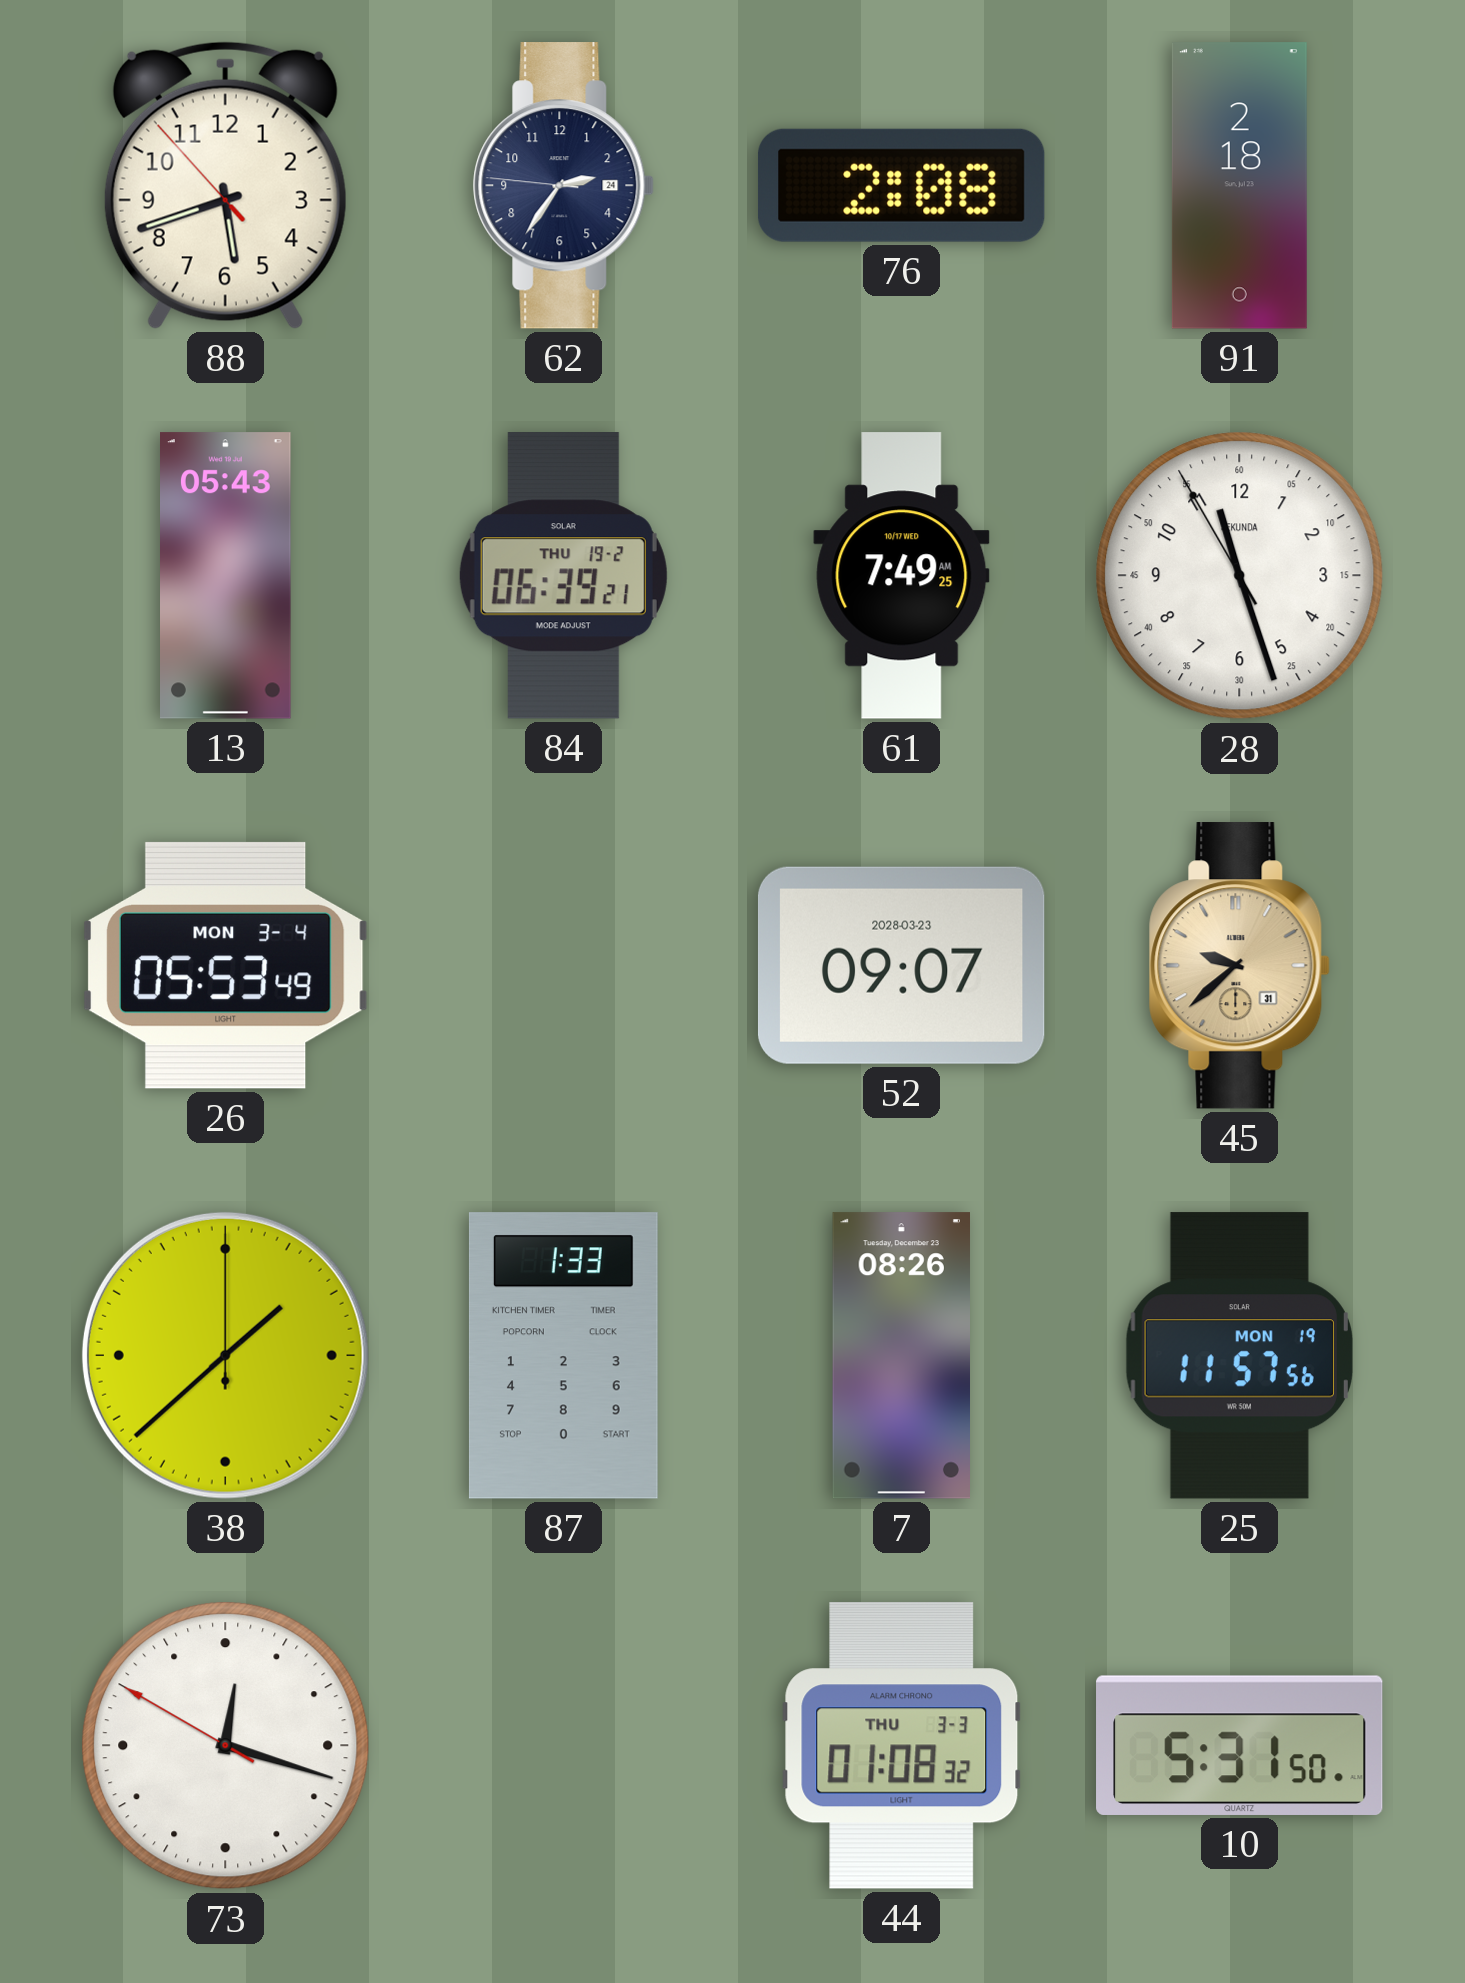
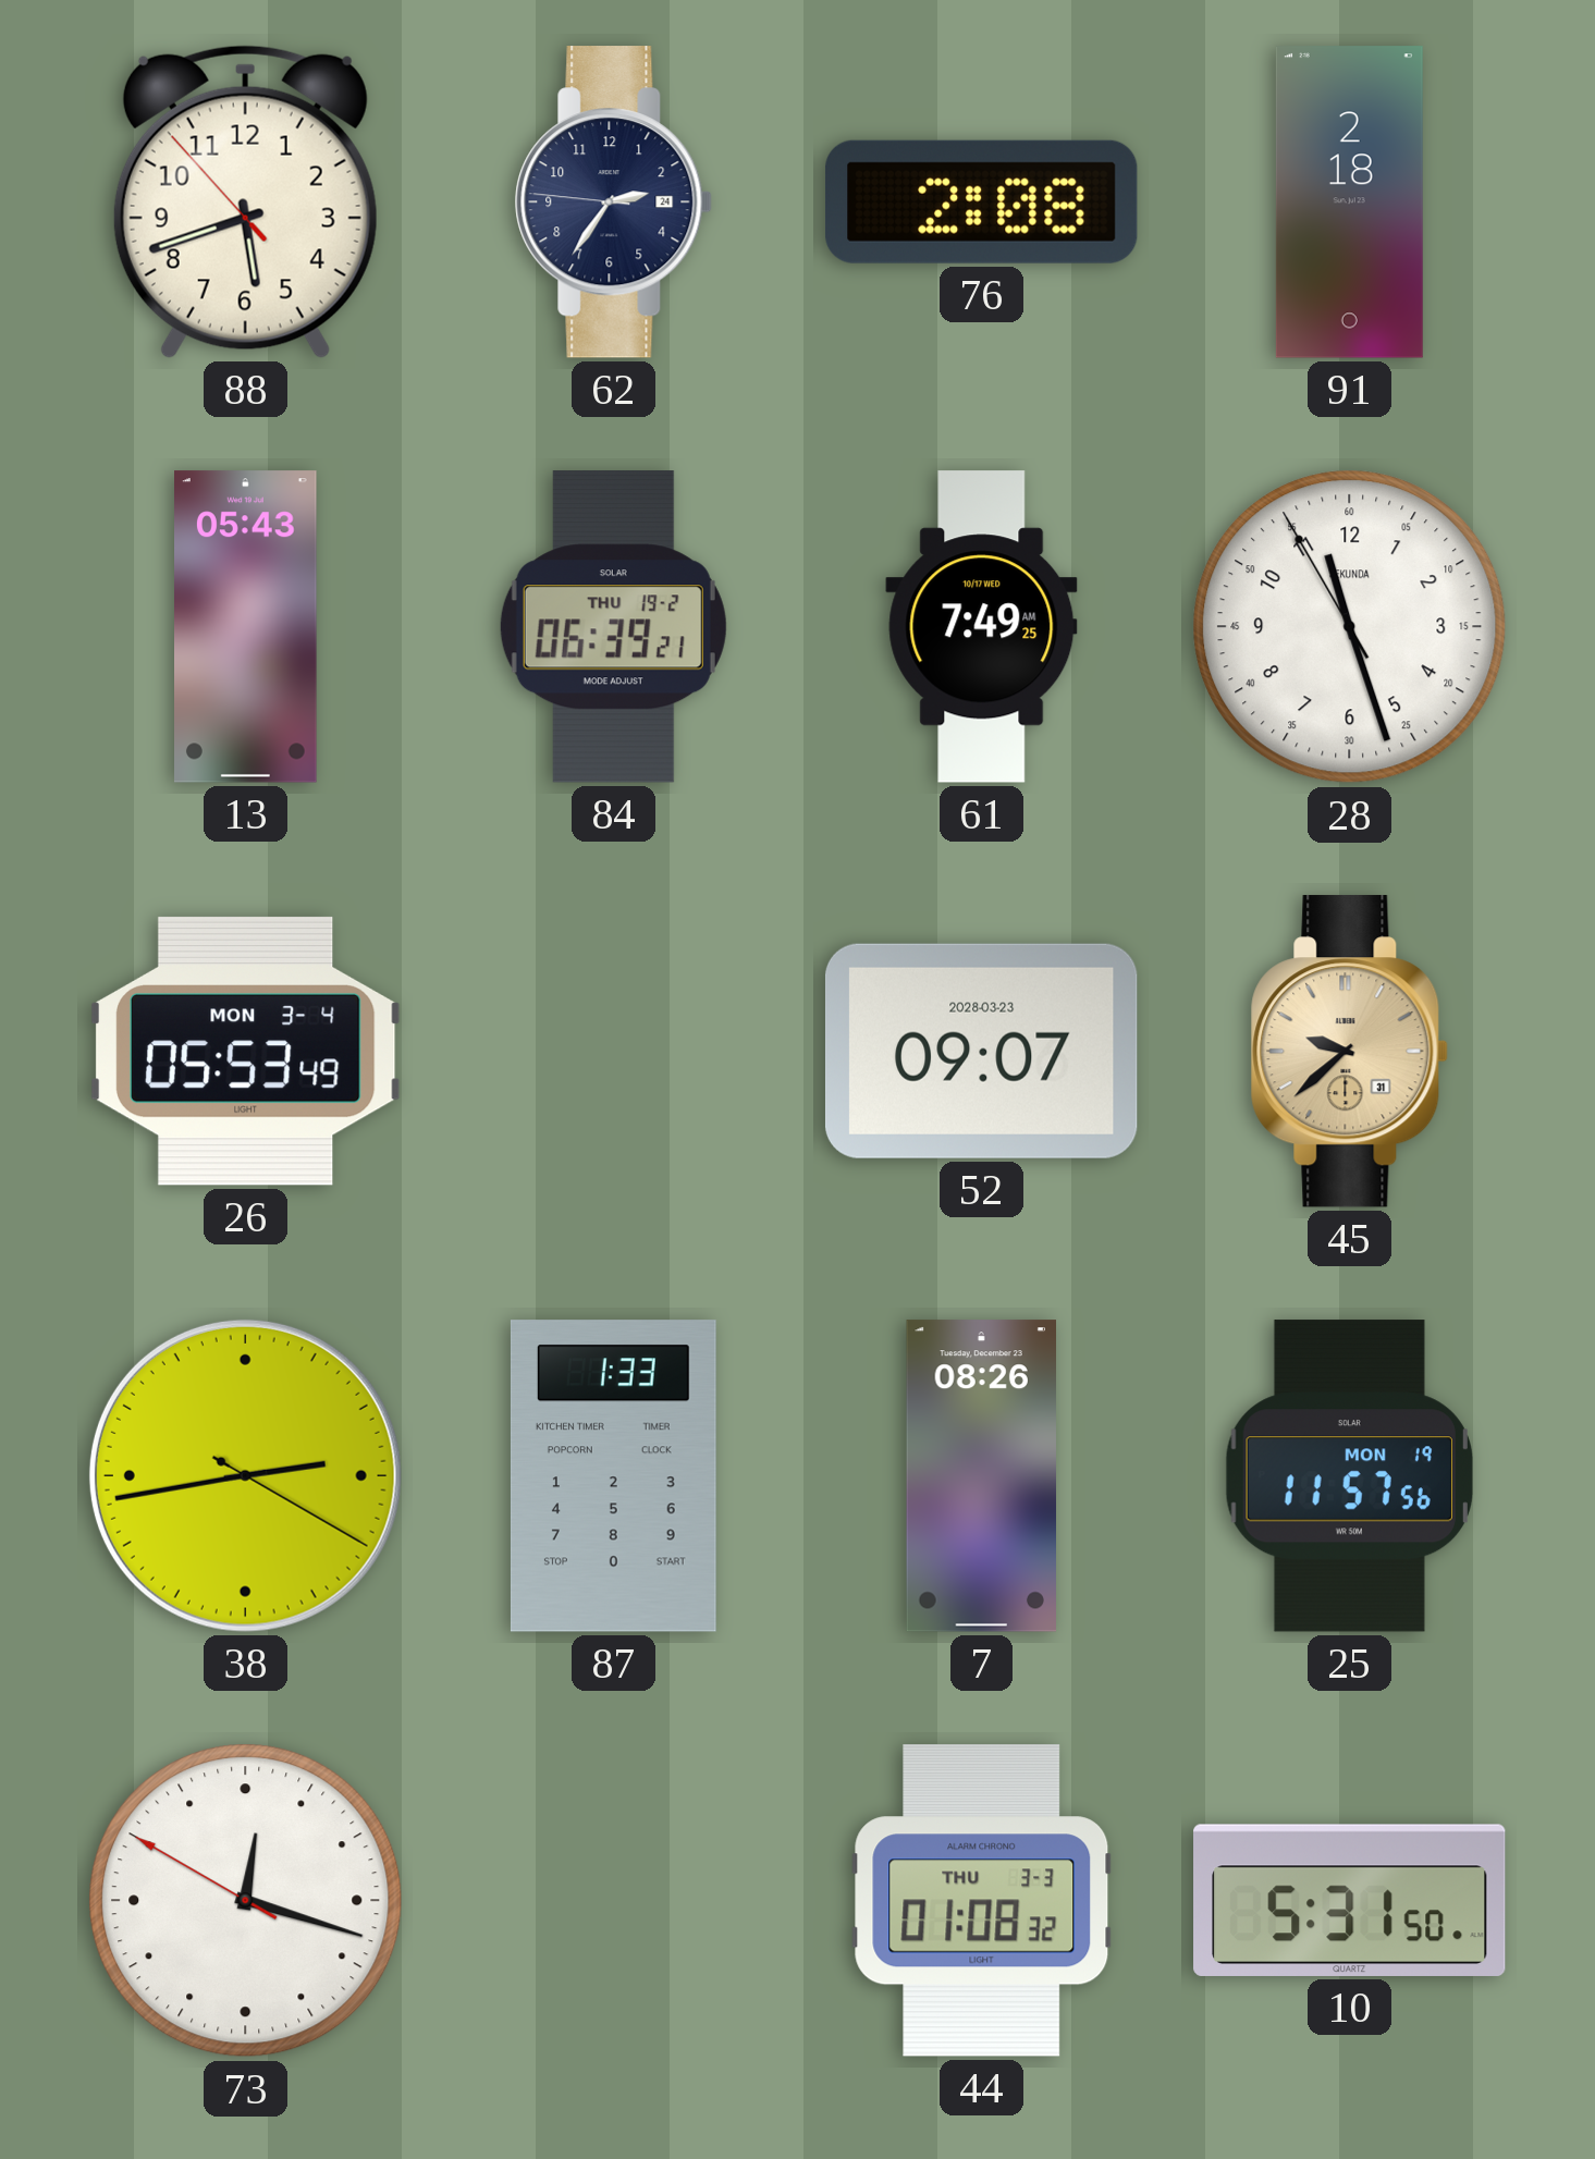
38: 1:38 -> 2:43 (245, 1475)
